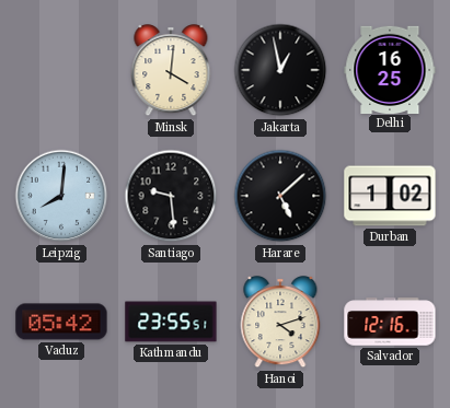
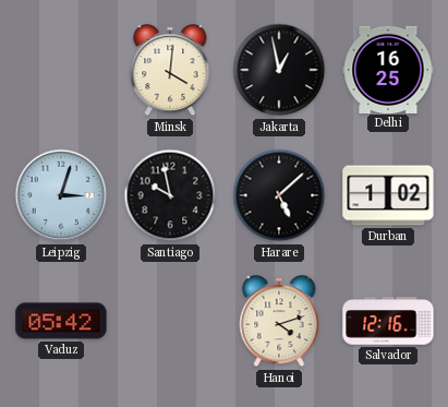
Leipzig: 8:01 -> 3:03 (61, 195)
Santiago: 9:29 -> 9:58 (170, 195)
Kathmandu: 23:55 -> none (171, 322)
